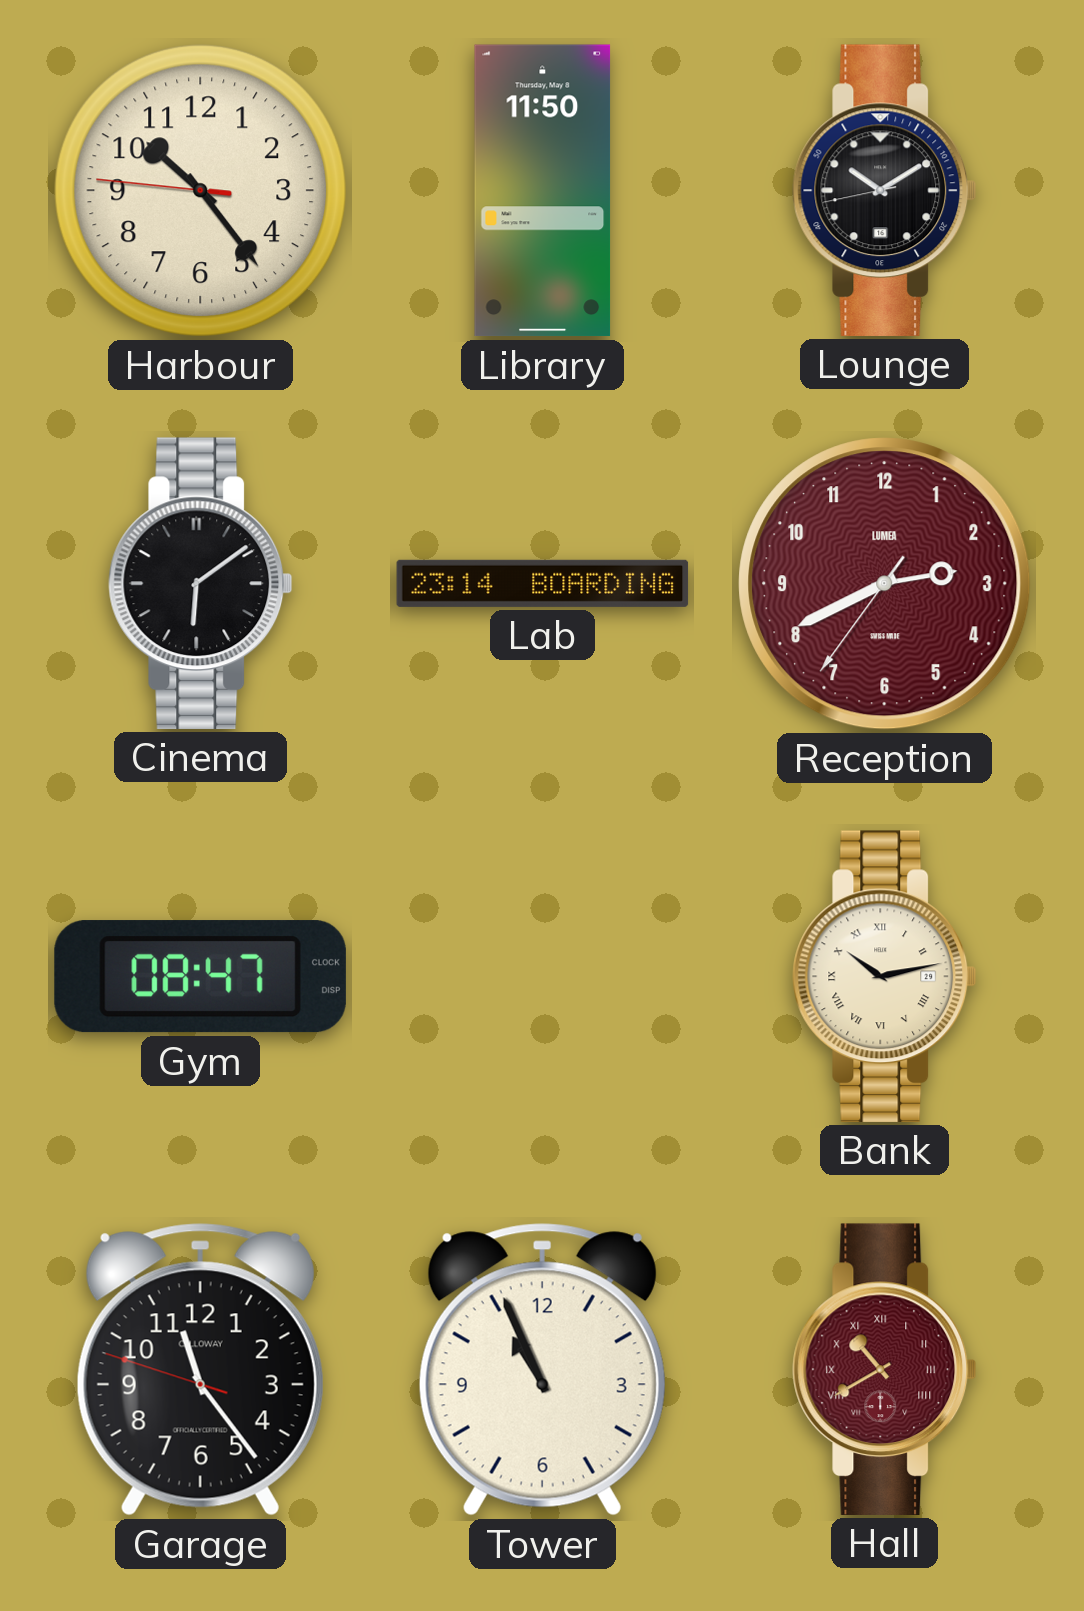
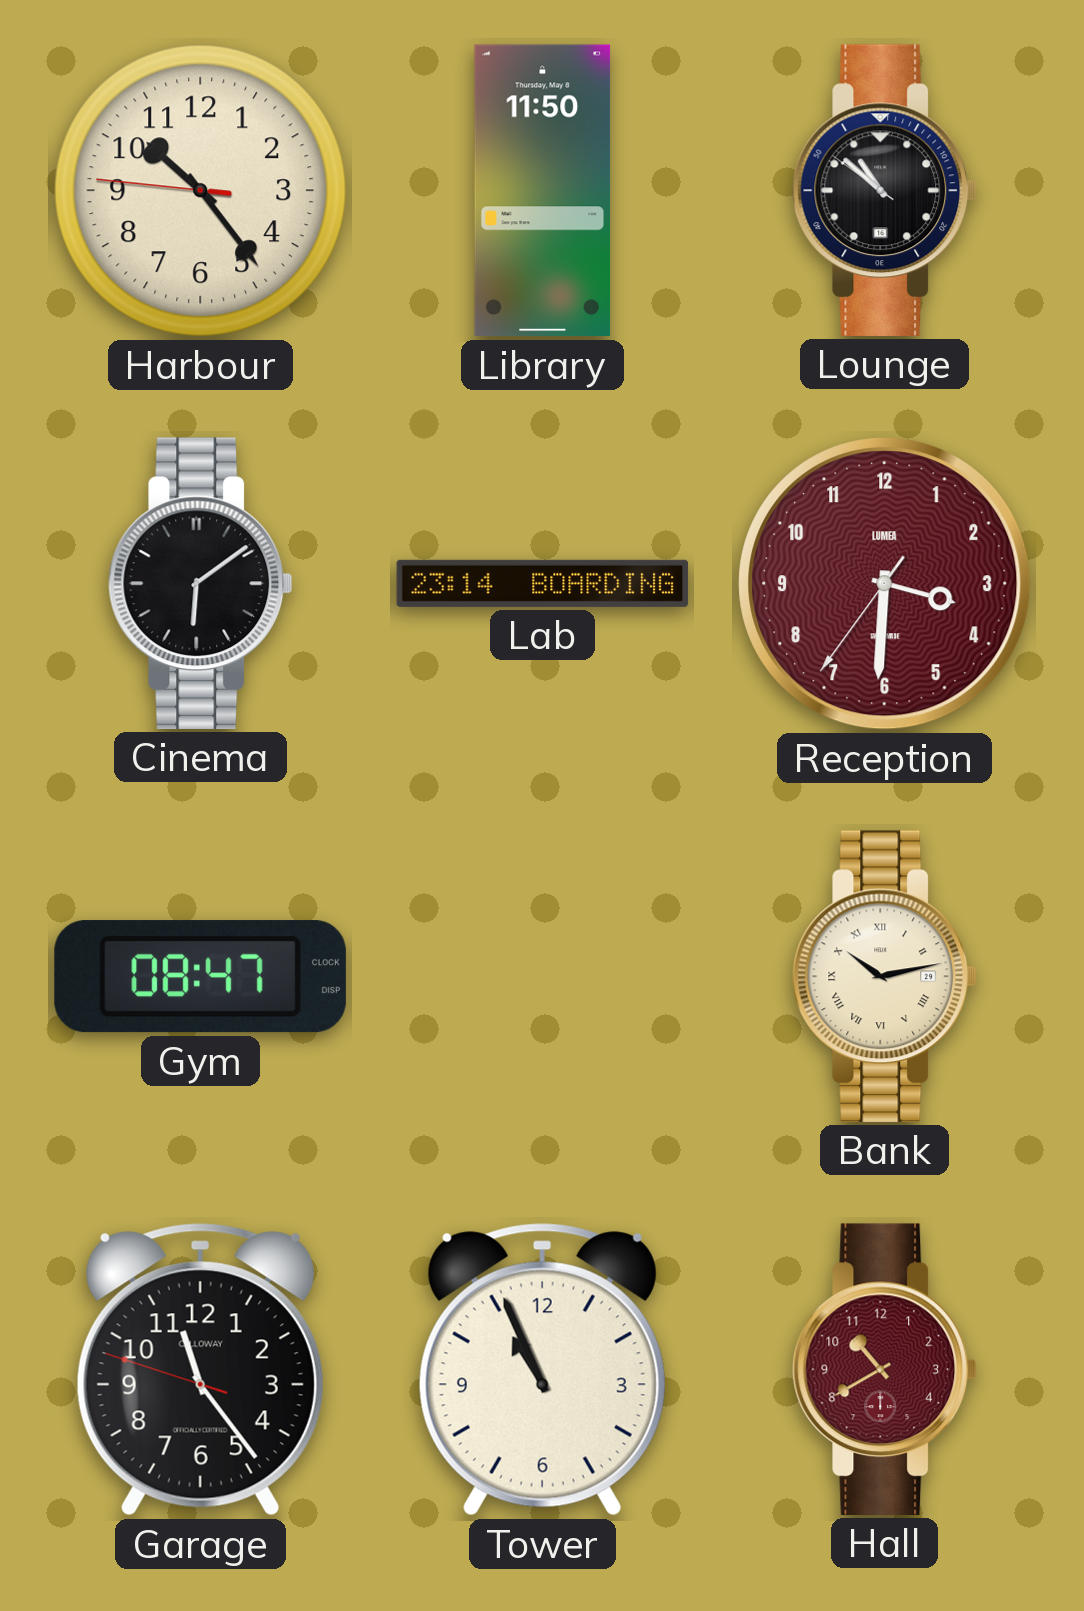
Lounge: 10:09 -> 10:51 (885, 190)
Reception: 2:40 -> 3:30 (885, 584)
Hall numerals: Roman -> Arabic (885, 1369)
